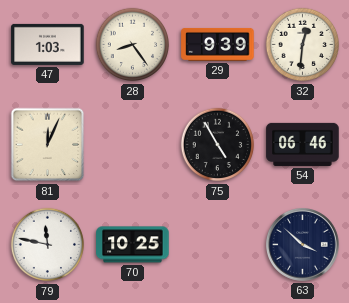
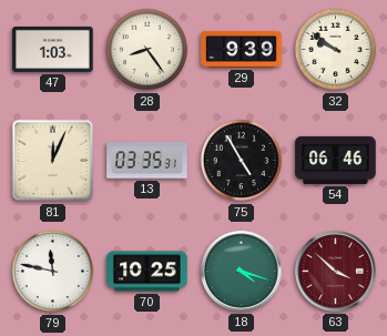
32: 12:31 -> 9:51 (336, 50)
13: none -> 03:35 (147, 161)
18: none -> 4:18 (242, 272)
63 dial: navy -> burgundy (336, 272)
